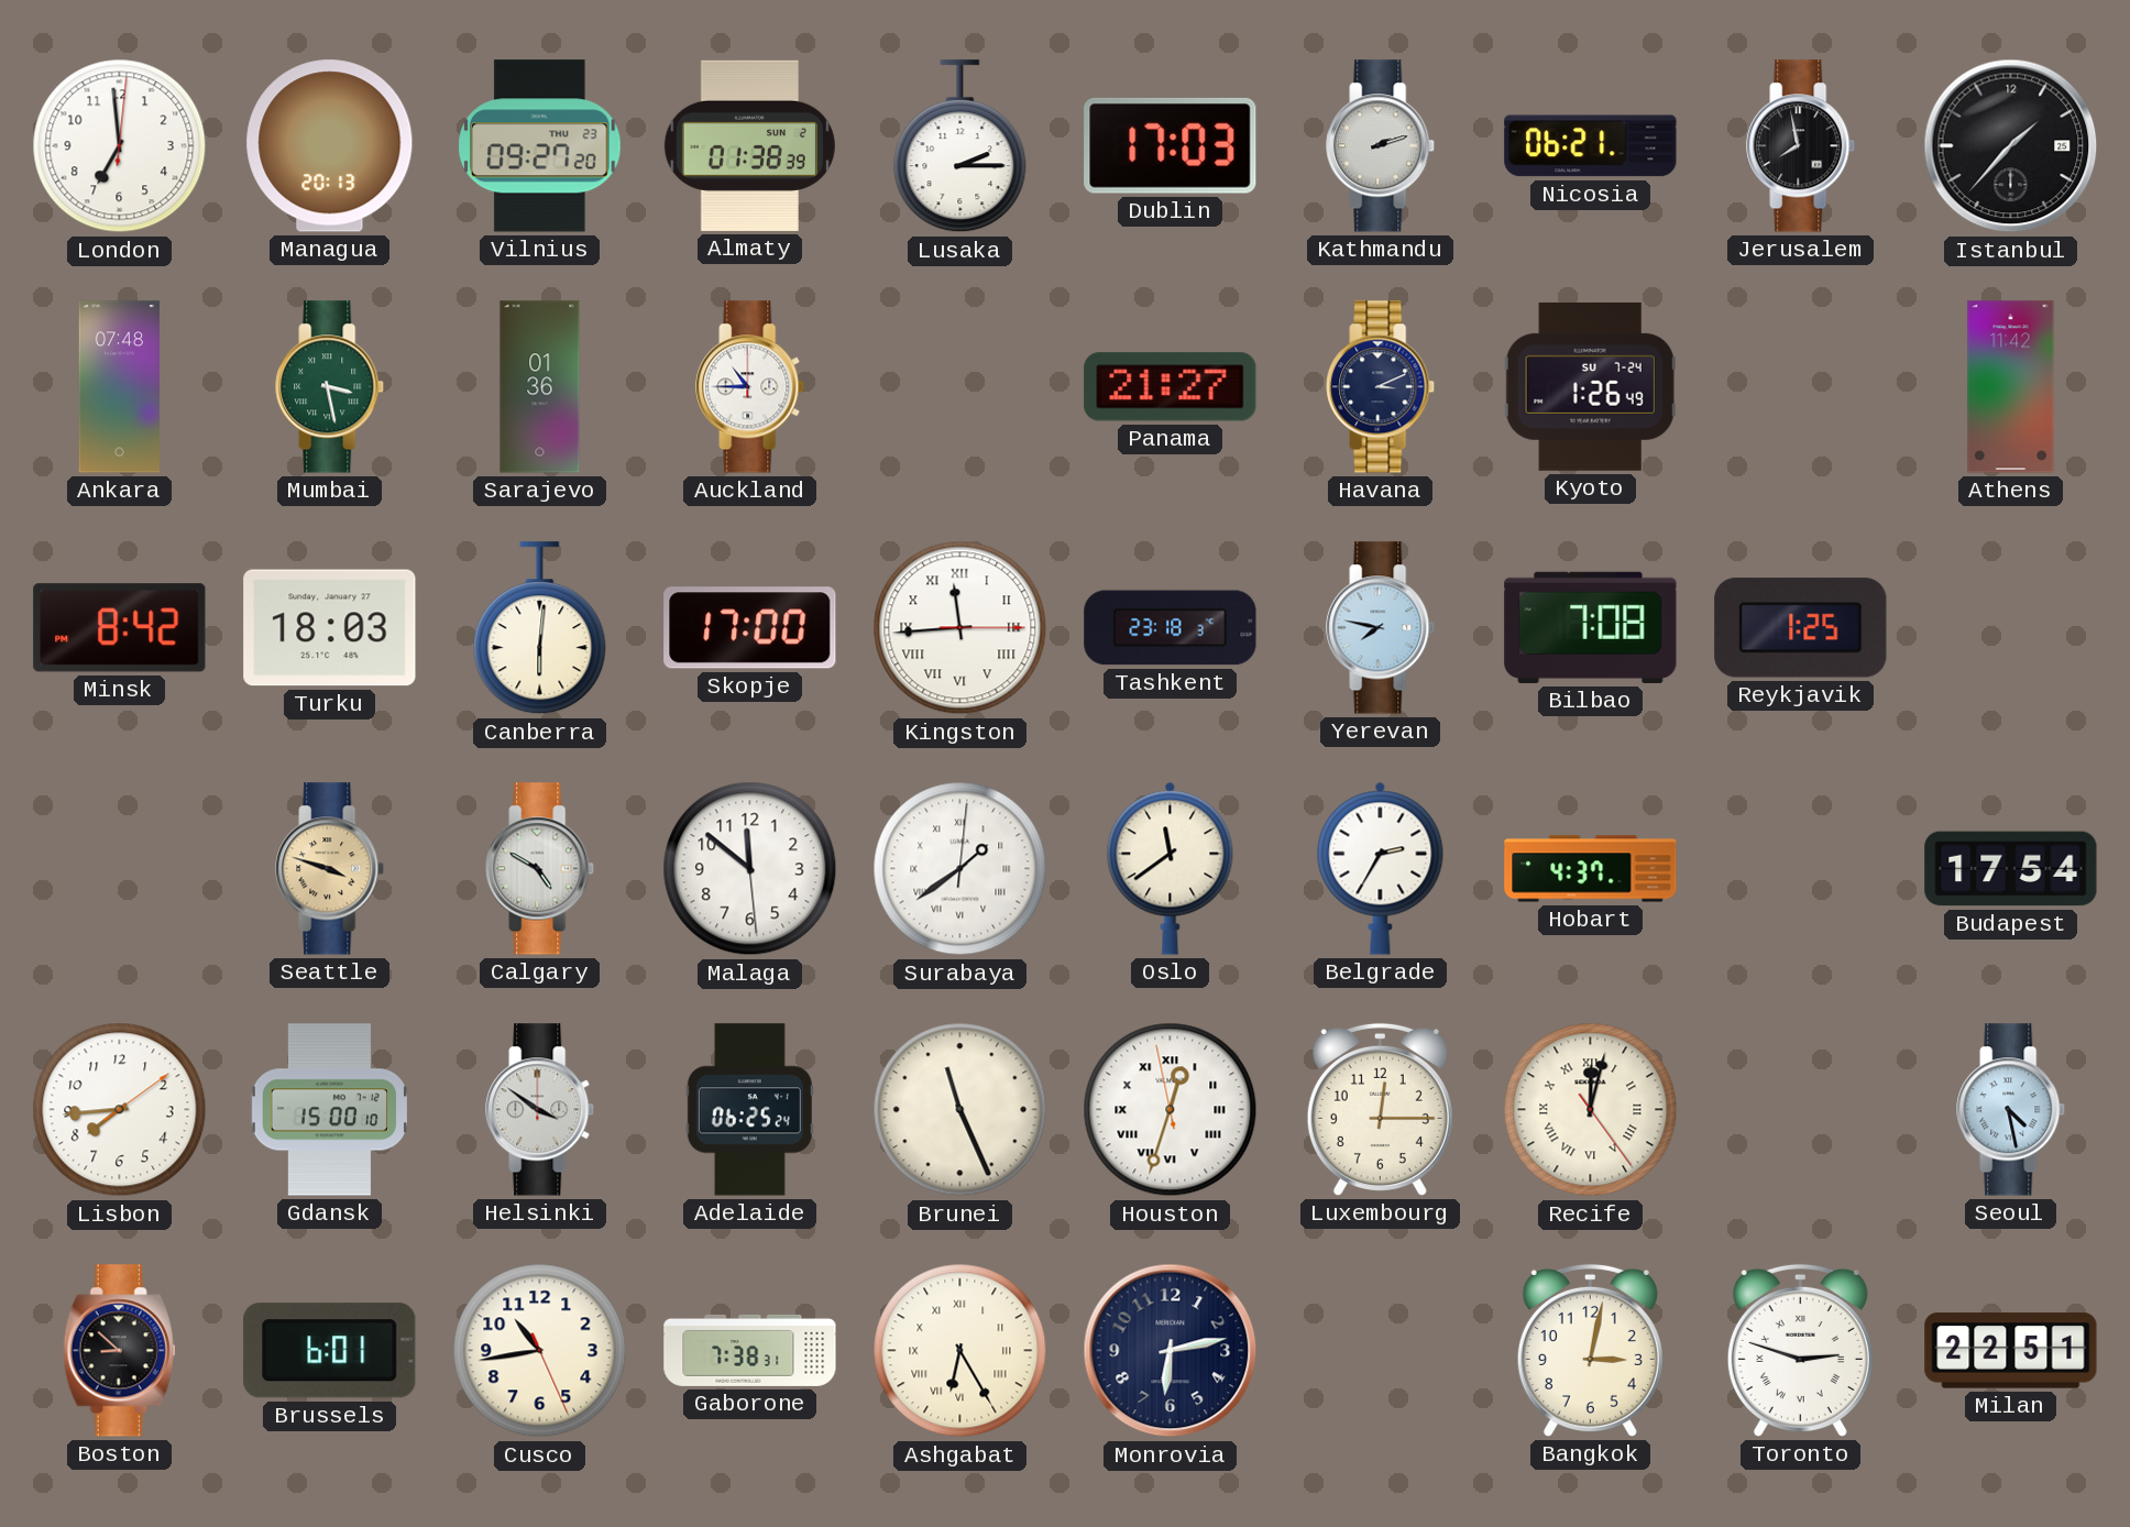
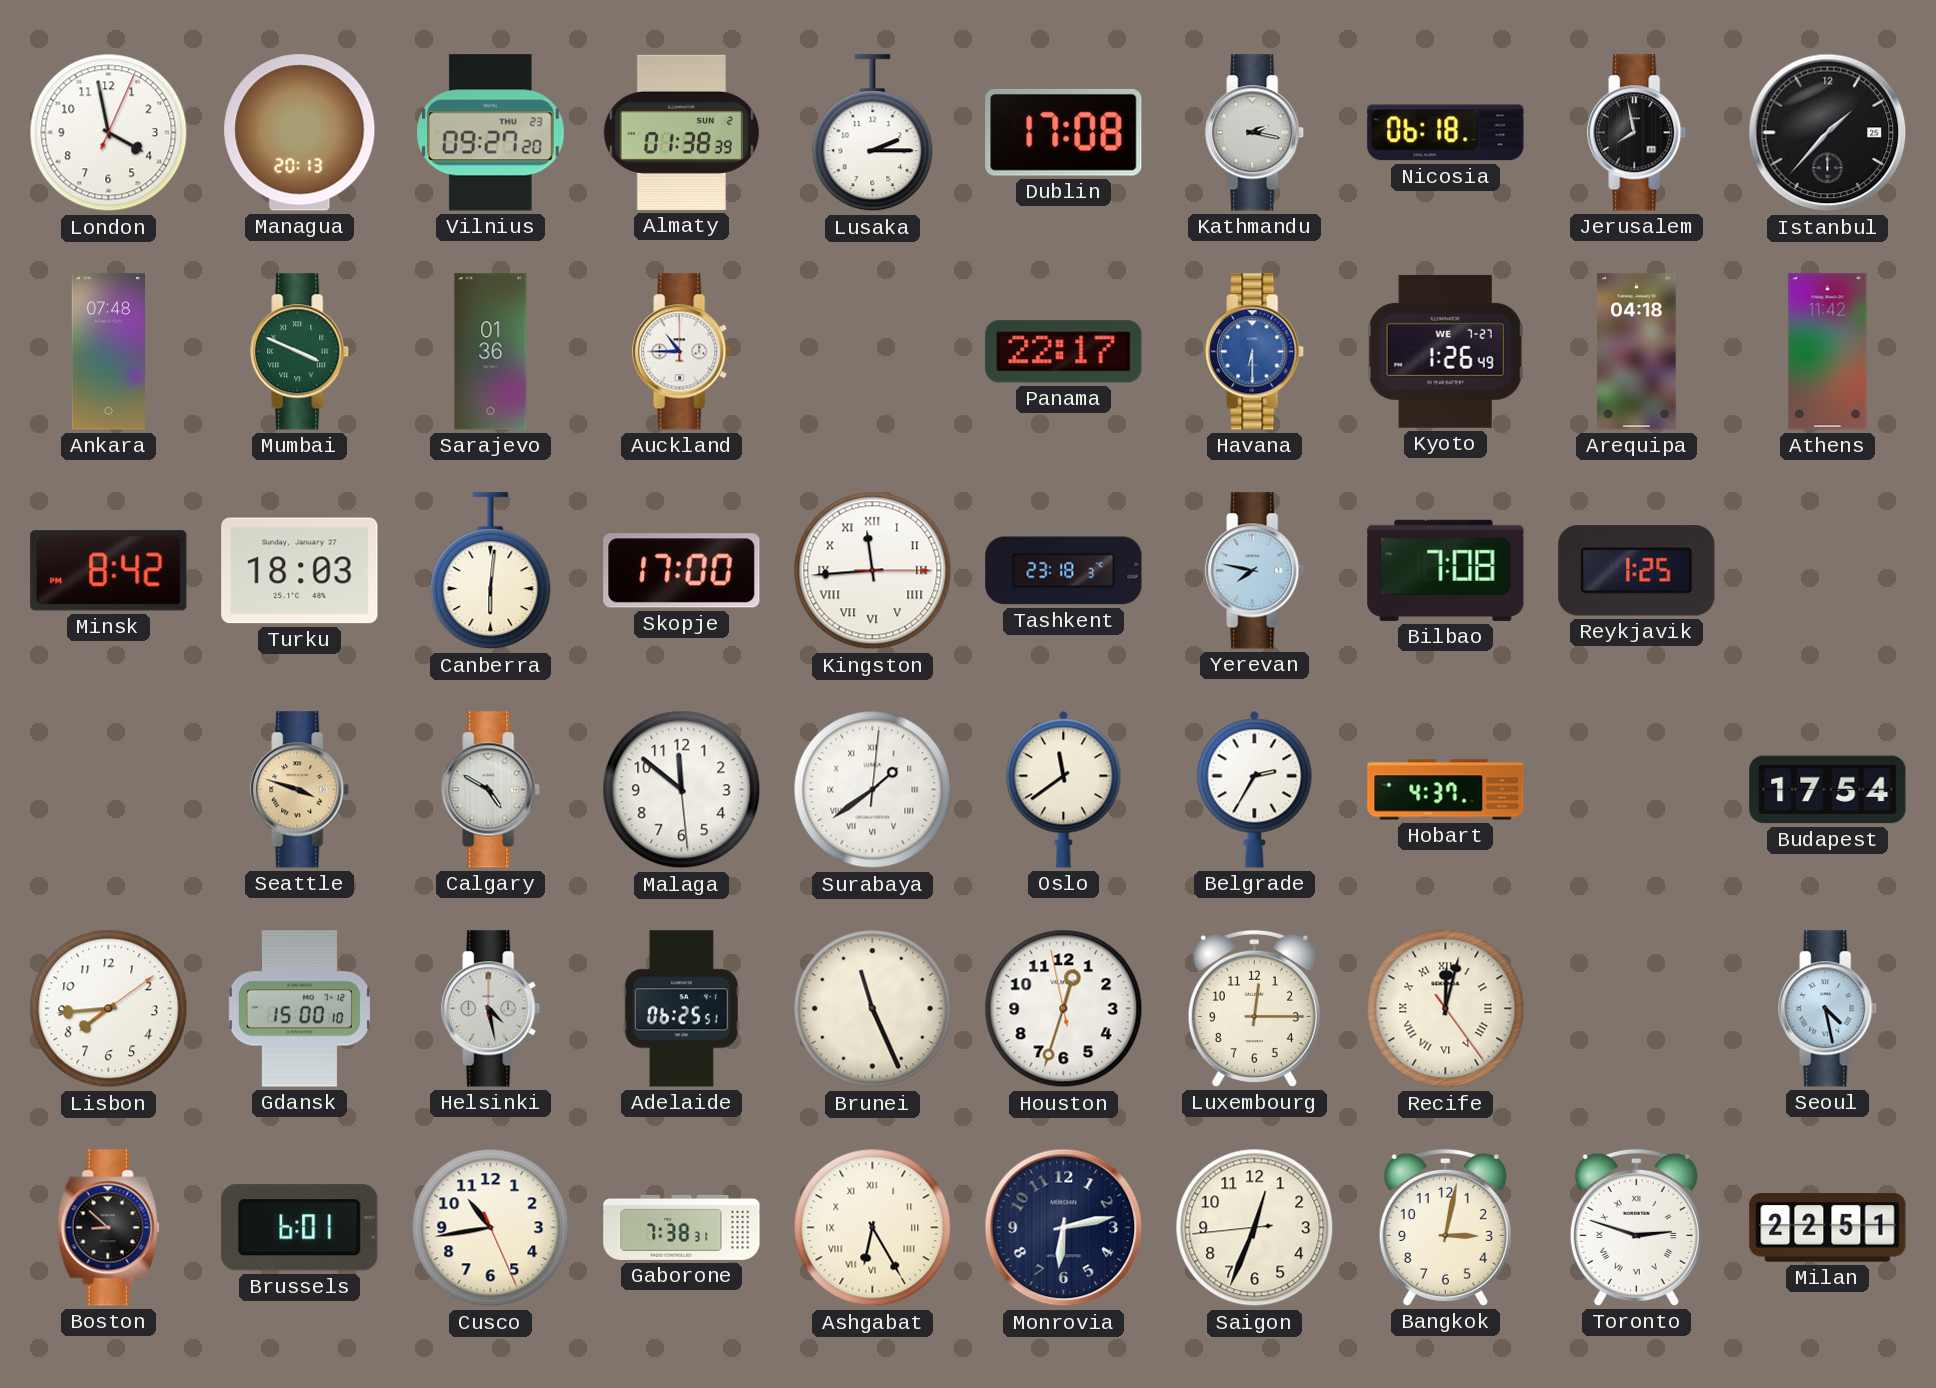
London: 6:59 -> 3:58 (109, 133)
Dublin: 17:03 -> 17:08 (1064, 132)
Kathmandu: 2:12 -> 2:17 (1255, 133)
Nicosia: 06:21 -> 06:18 (1446, 133)
Mumbai: 3:28 -> 3:49 (300, 352)
Panama: 21:27 -> 22:17 (1064, 352)
Havana: 3:11 -> 6:30 (1255, 352)
Havana dial: navy -> blue (1255, 352)
Kyoto date: SU 7-24 -> WE 7-27 (1445, 351)
Arequipa: none -> 04:18 (1637, 352)
Helsinki: 3:51 -> 4:28 (491, 1009)
Adelaide: 06:25:24 -> 06:25:51 (681, 1009)
Houston numerals: Roman -> Arabic (1064, 1009)
Saigon: none -> 12:33 (1255, 1228)
